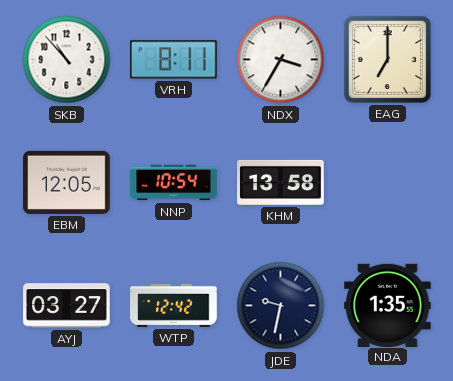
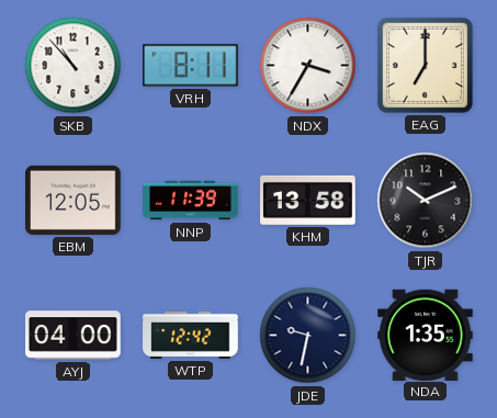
NNP: 10:54 -> 11:39 (191, 201)
TJR: none -> 10:11 (426, 201)
AYJ: 03:27 -> 04:00 (74, 336)
